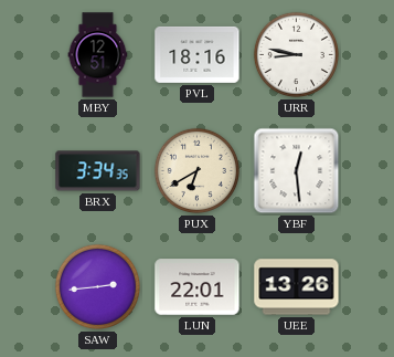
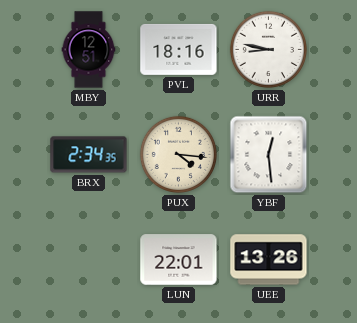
BRX: 3:34 -> 2:34 (89, 155)
PUX: 6:40 -> 4:16 (178, 154)
SAW: 2:44 -> none (97, 286)
